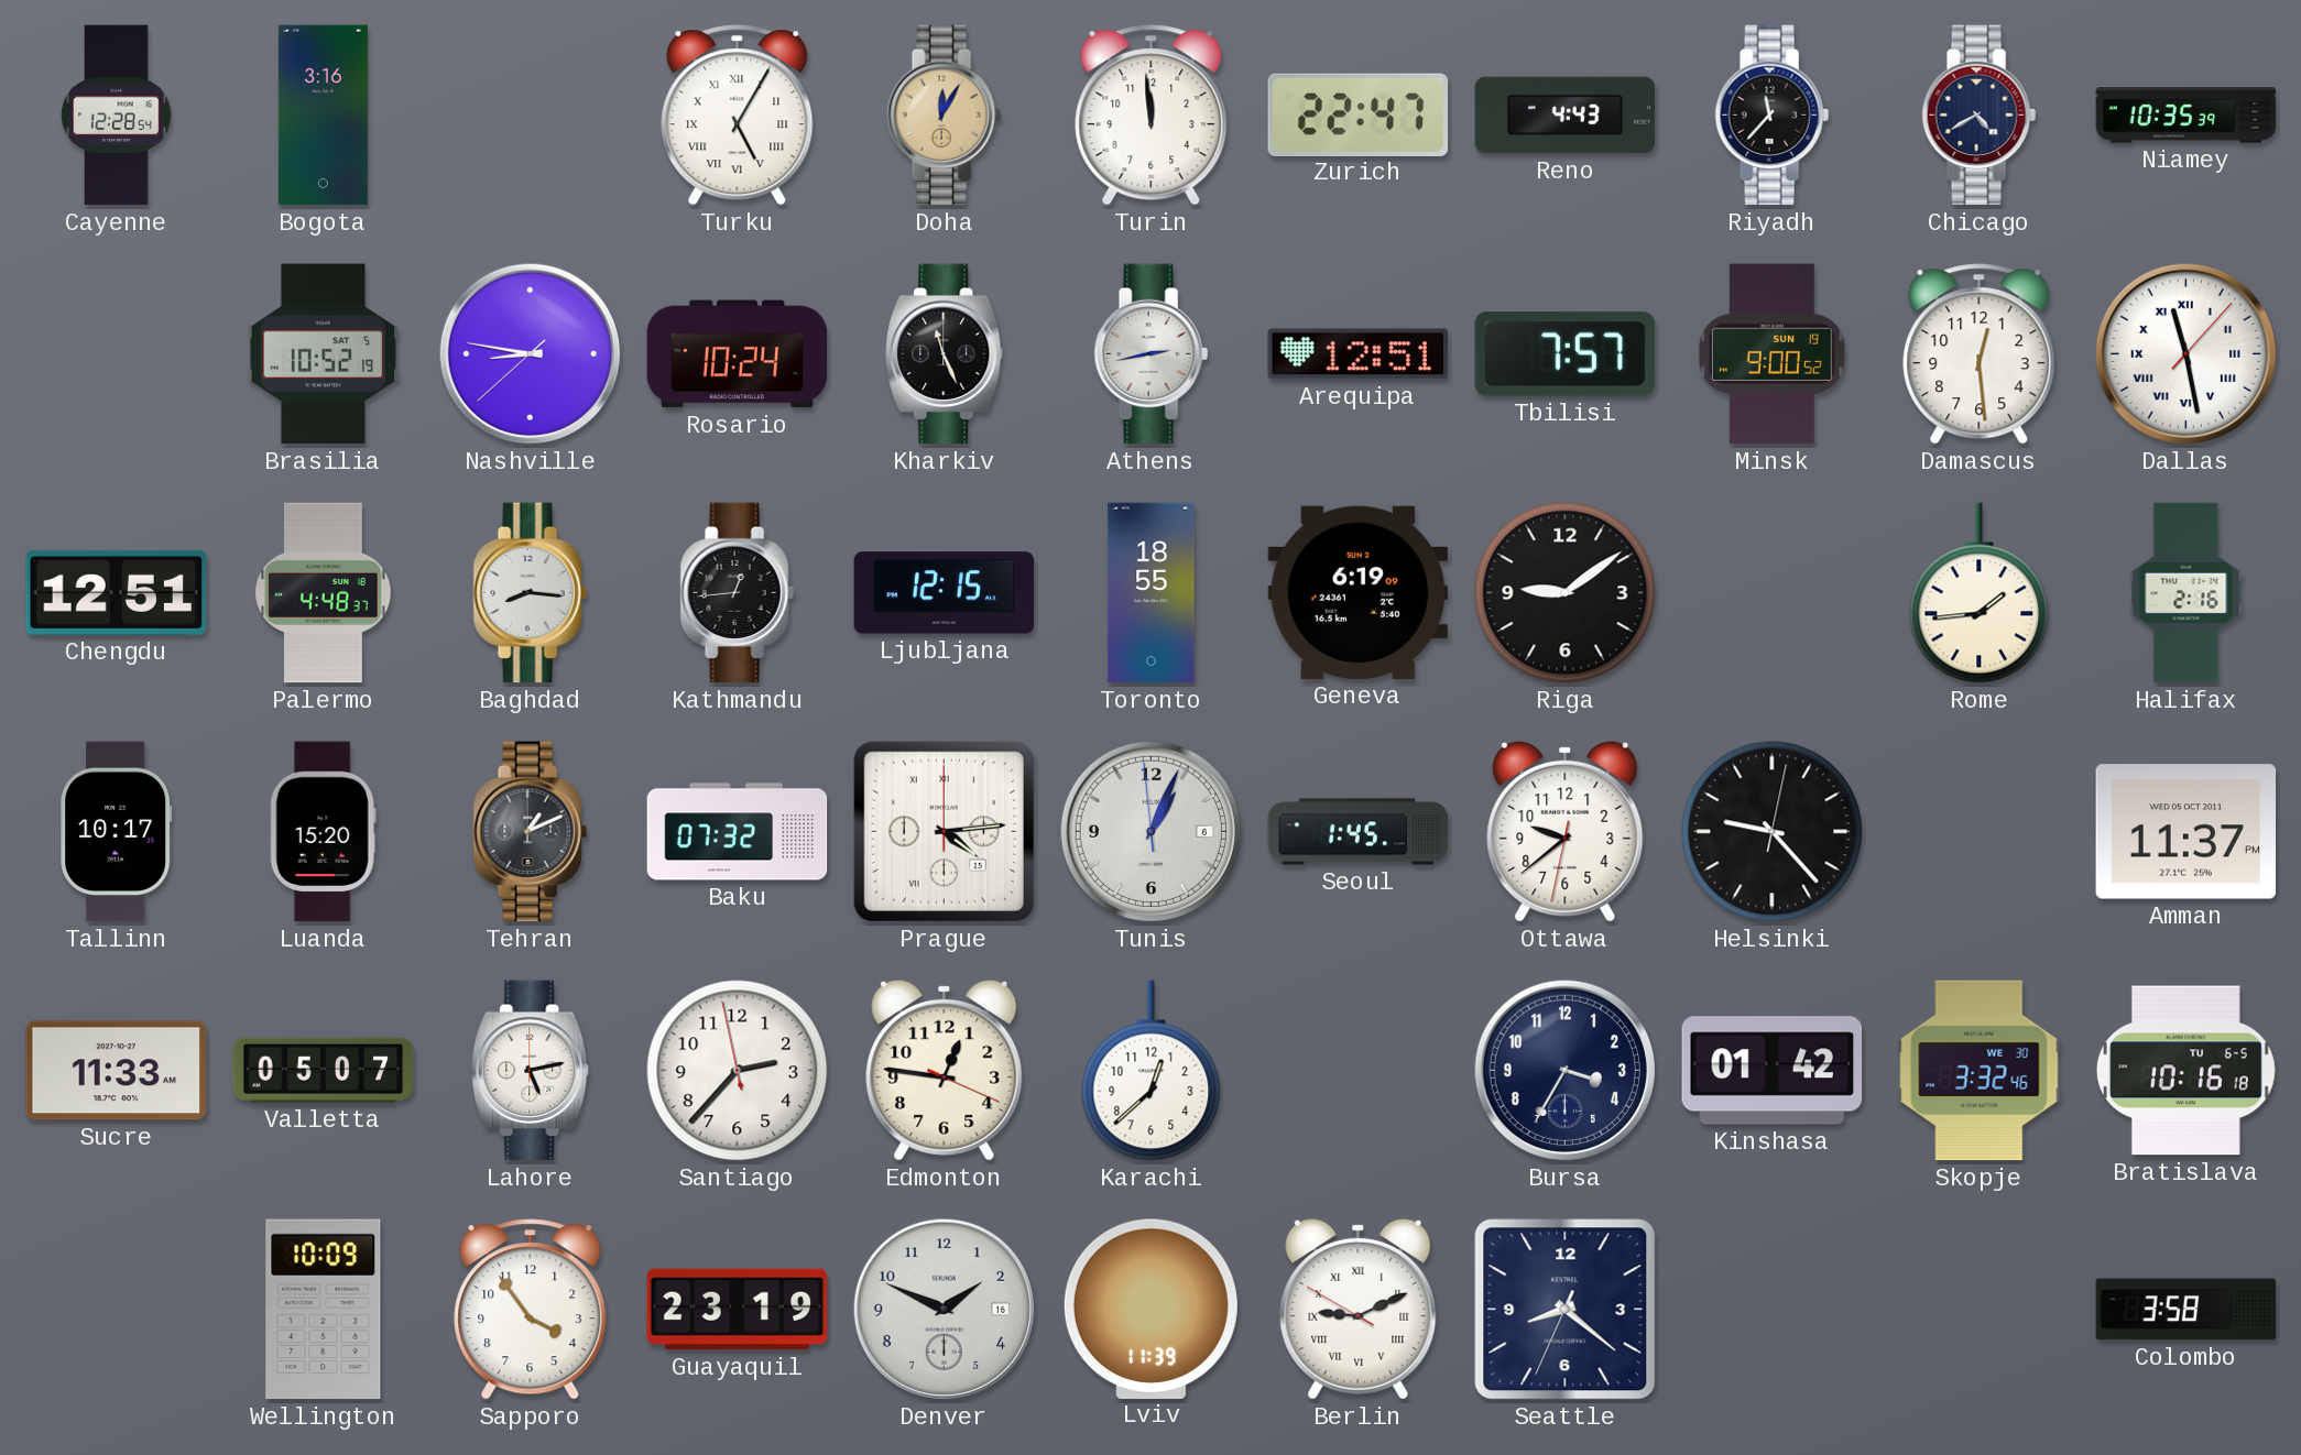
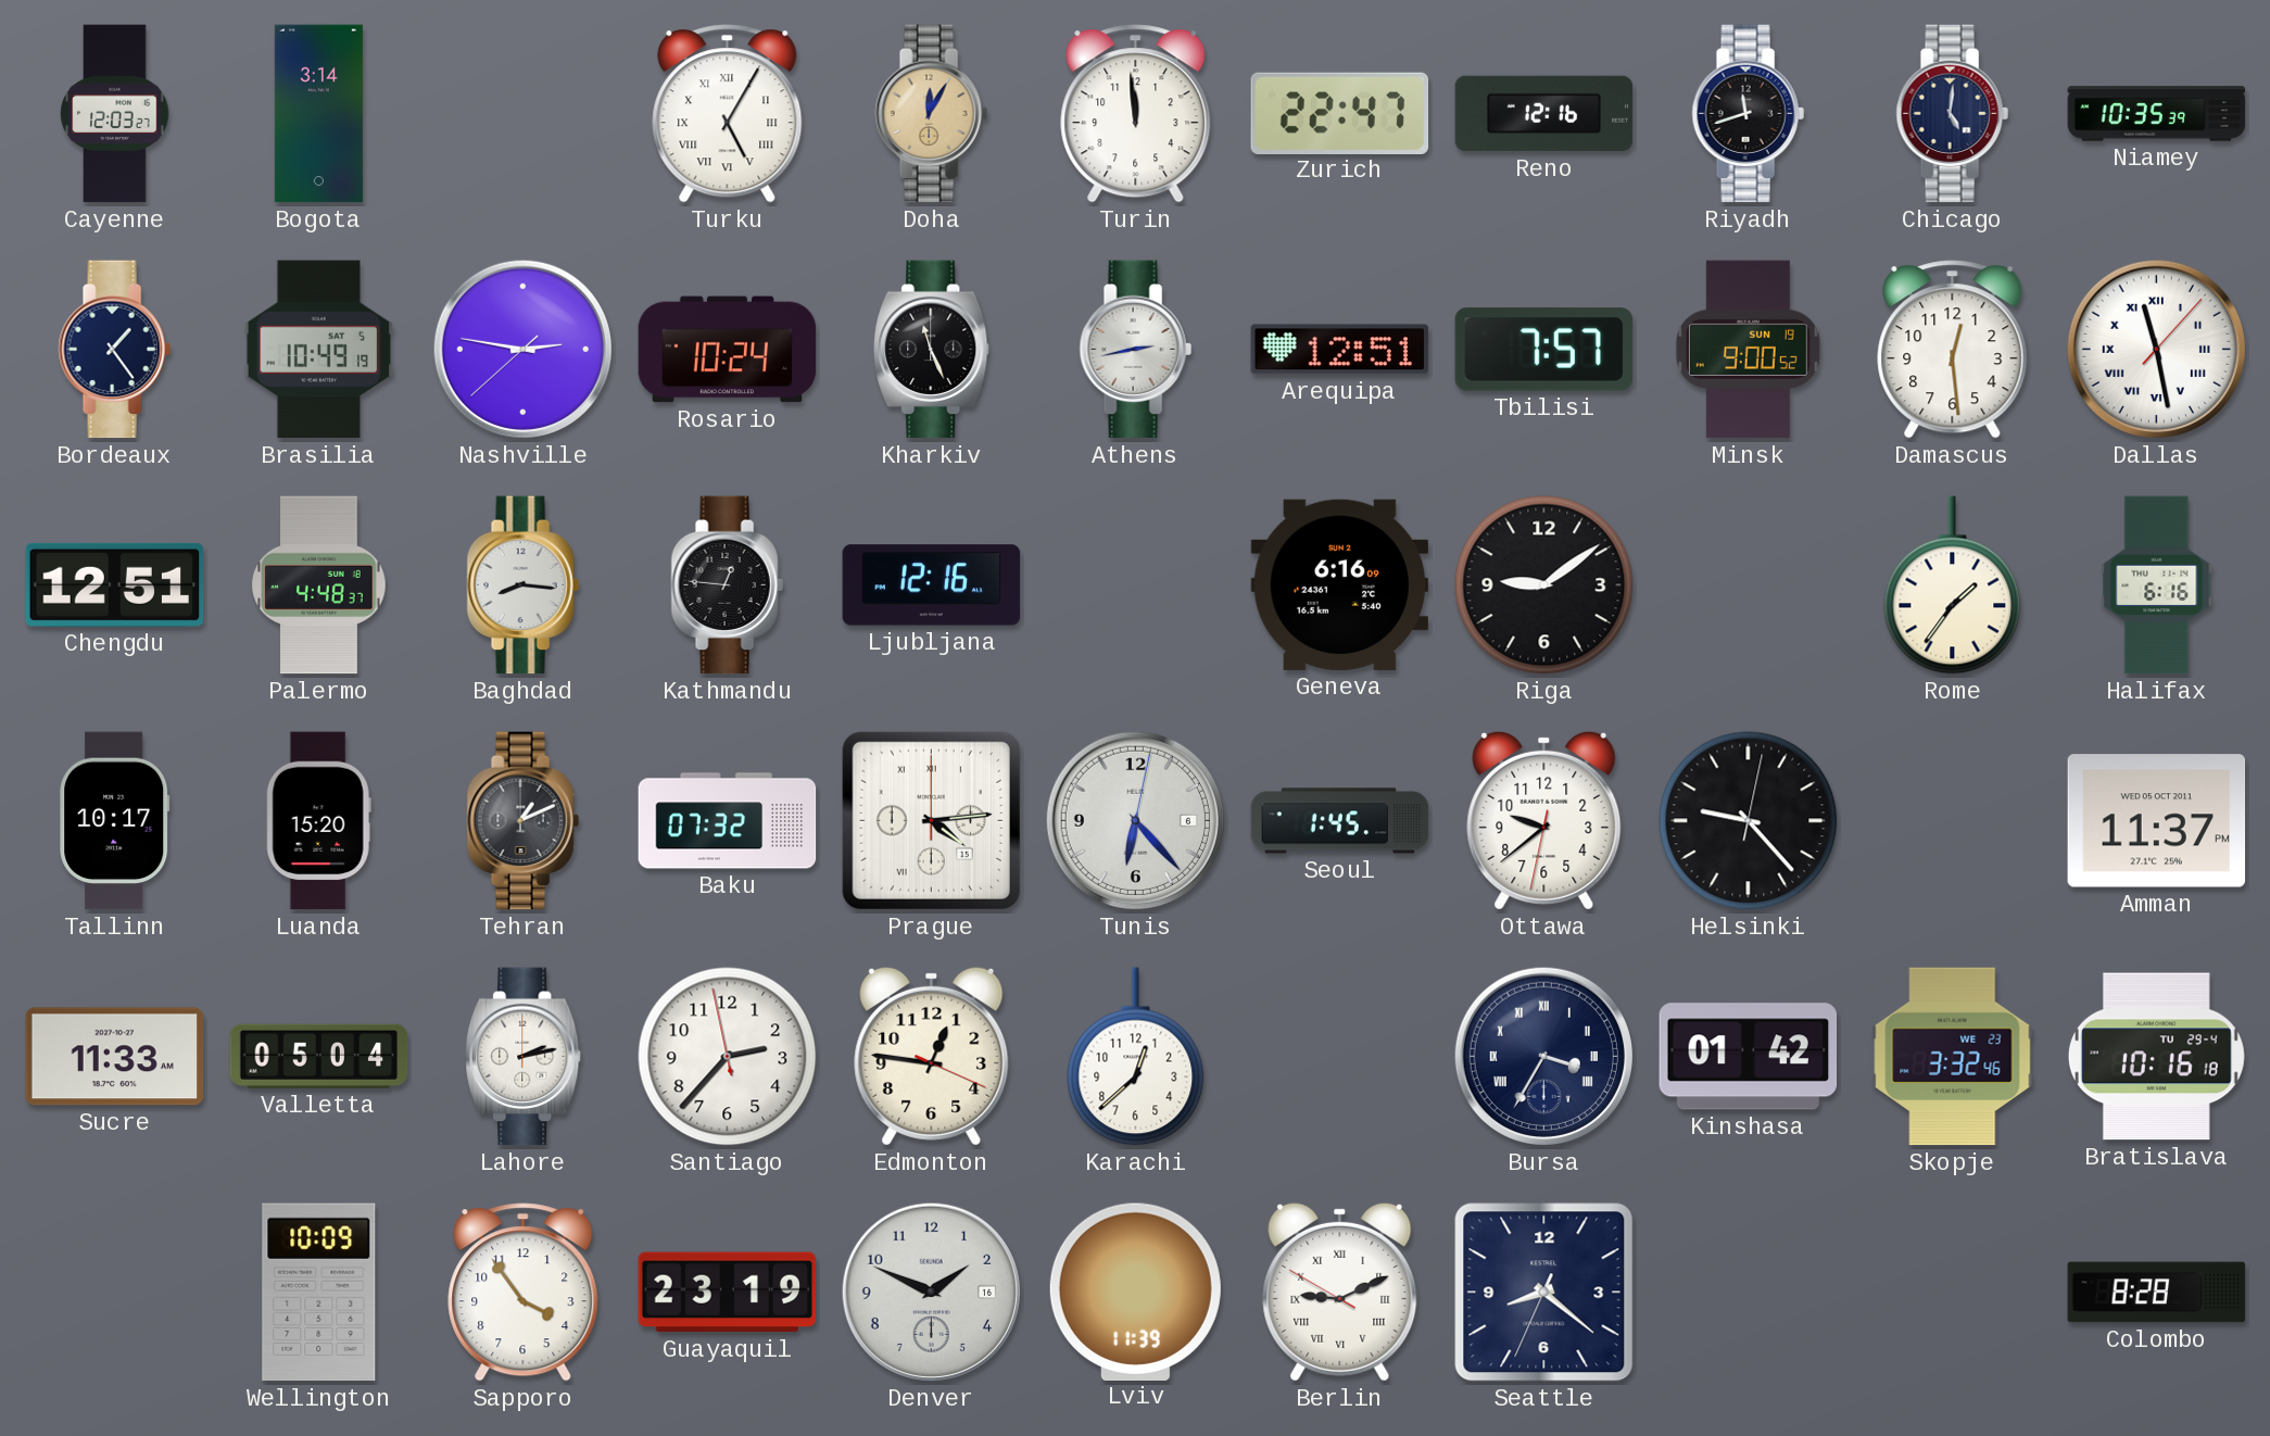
Cayenne: 12:28 -> 12:03 (115, 114)
Bogota: 3:16 -> 3:14 (318, 114)
Reno: 4:43 -> 12:16 (1544, 114)
Riyadh: 11:37 -> 11:42 (1748, 114)
Chicago: 4:40 -> 5:01 (1952, 114)
Bordeaux: none -> 1:24 (114, 350)
Brasilia: 10:52 -> 10:49 (319, 350)
Nashville: 8:46 -> 2:46 (522, 349)
Kathmandu: 12:44 -> 12:46 (727, 585)
Ljubljana: 12:15 -> 12:16 (932, 585)
Toronto: 18:55 -> none (1152, 593)
Geneva: 6:19 -> 6:16 (1340, 584)
Rome: 1:44 -> 1:36 (1953, 585)
Halifax: 2:16 -> 6:16 (2157, 585)
Tunis: 1:03 -> 6:23 (1135, 820)
Valletta: 05:07 -> 05:04 (319, 1056)
Lahore: 5:13 -> 2:13 (524, 1057)
Bursa numerals: Arabic -> Roman (1543, 1056)
Skopje date: WE 30 -> WE 23 (1953, 1057)
Bratislava date: TU 6-5 -> TU 29-4 (2156, 1057)
Colombo: 3:58 -> 8:28 (2157, 1293)
